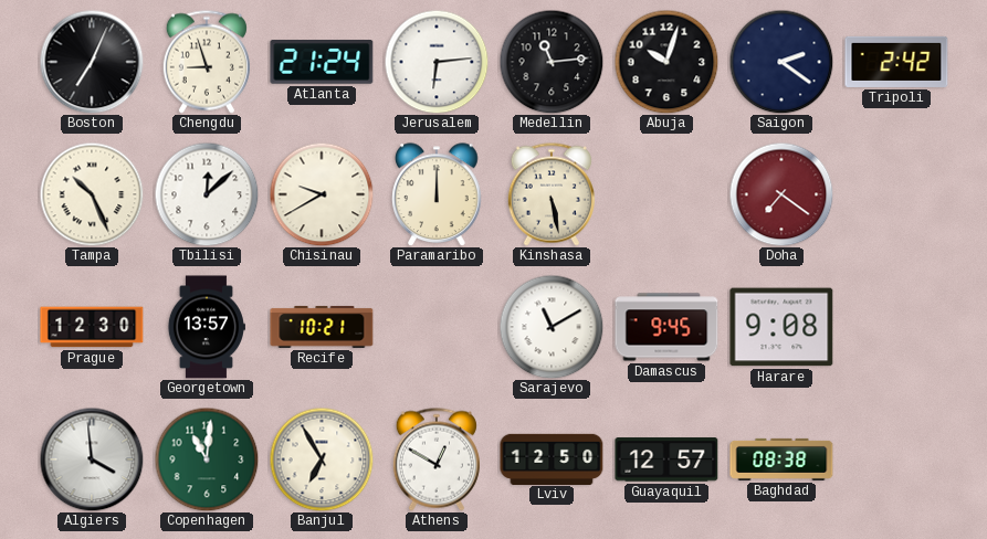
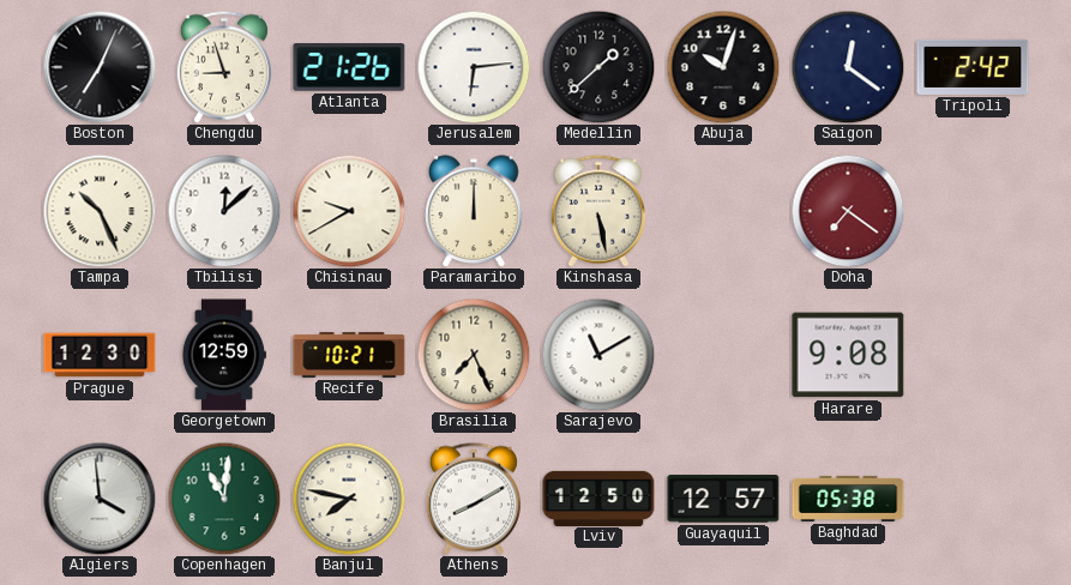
Atlanta: 21:24 -> 21:26 (349, 67)
Medellin: 11:14 -> 1:38 (598, 67)
Saigon: 2:21 -> 12:21 (848, 67)
Georgetown: 13:57 -> 12:59 (223, 355)
Brasilia: none -> 7:26 (474, 355)
Damascus: 9:45 -> none (666, 327)
Banjul: 6:55 -> 7:47 (349, 499)
Athens: 12:50 -> 8:10 (474, 499)
Baghdad: 08:38 -> 05:38 (848, 499)
